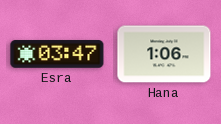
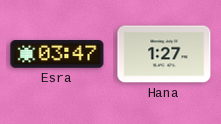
Hana: 1:06 -> 1:27 (164, 54)
